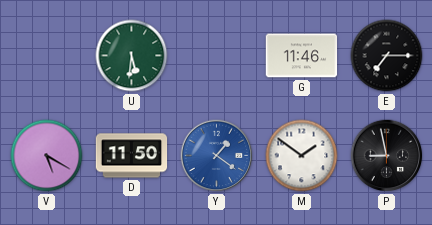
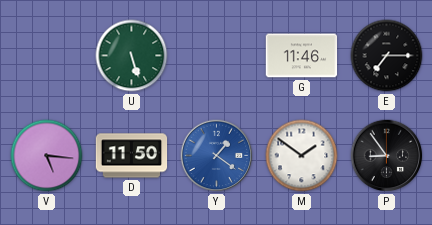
U: 5:31 -> 5:27 (132, 56)
V: 5:20 -> 5:16 (47, 156)
P: 8:58 -> 8:54 (387, 156)
